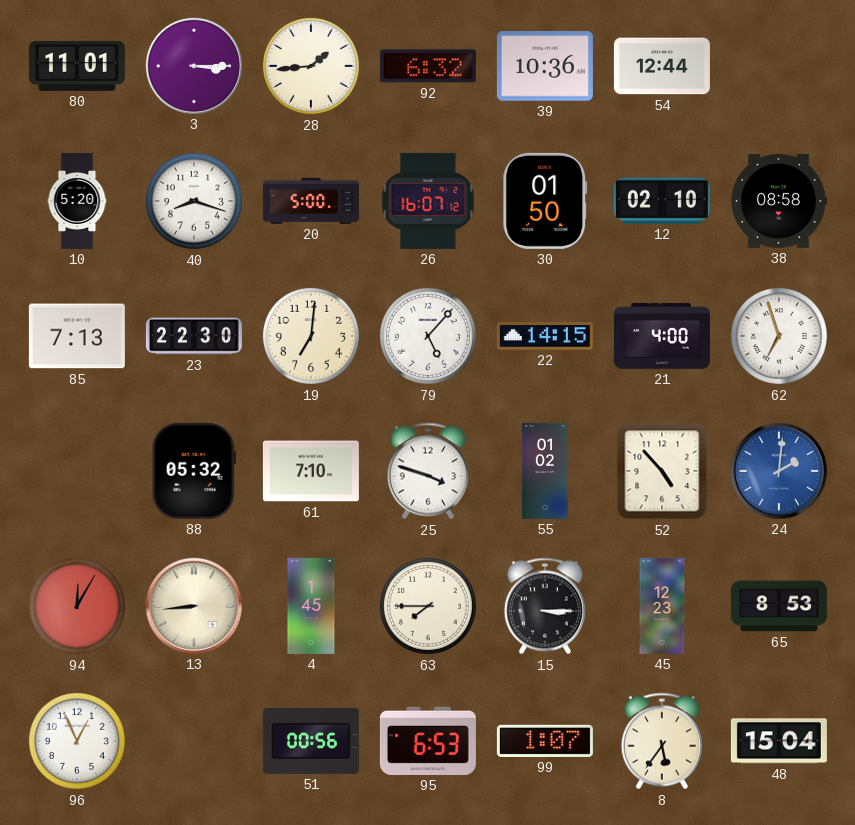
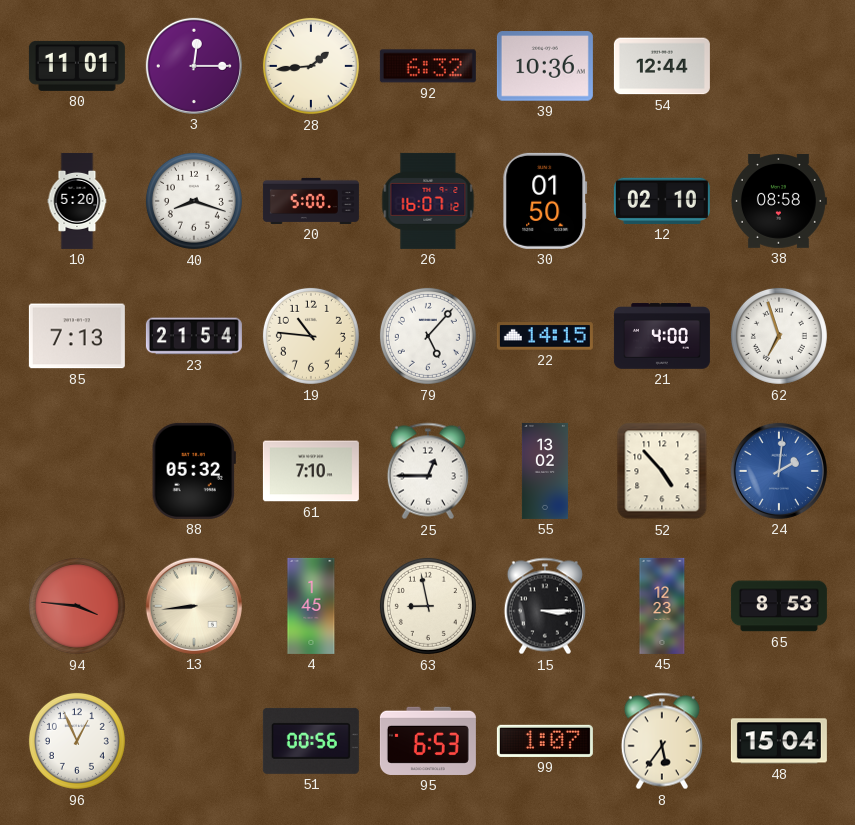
3: 3:15 -> 12:15 (194, 66)
23: 22:30 -> 21:54 (194, 336)
19: 7:01 -> 10:46 (311, 336)
25: 3:48 -> 12:45 (428, 471)
55: 01:02 -> 13:02 (545, 471)
94: 12:05 -> 3:46 (77, 606)
63: 7:45 -> 8:58 (428, 606)
